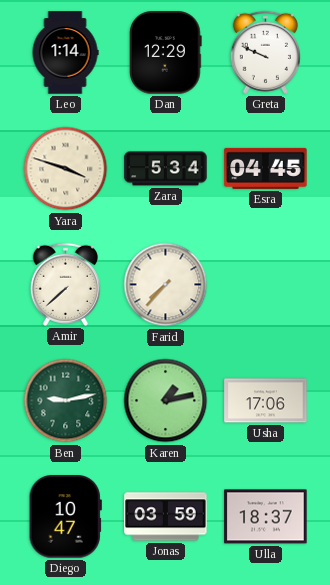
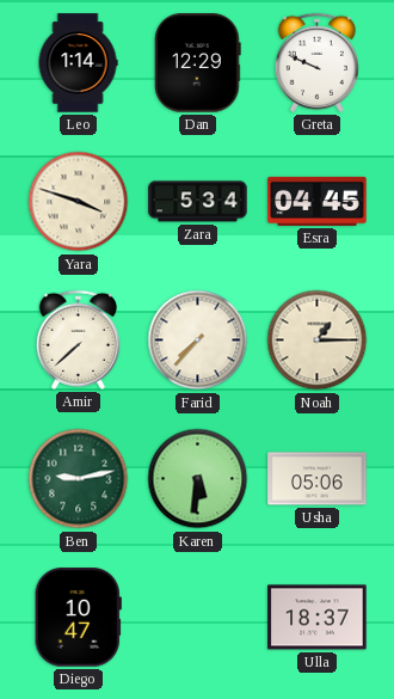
Noah: none -> 1:15 (318, 341)
Karen: 1:13 -> 5:31 (198, 479)
Usha: 17:06 -> 05:06 (318, 479)
Jonas: 03:59 -> none (166, 517)
